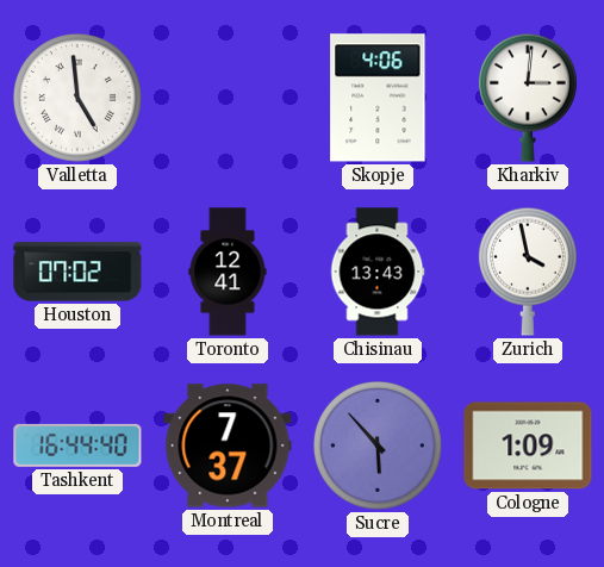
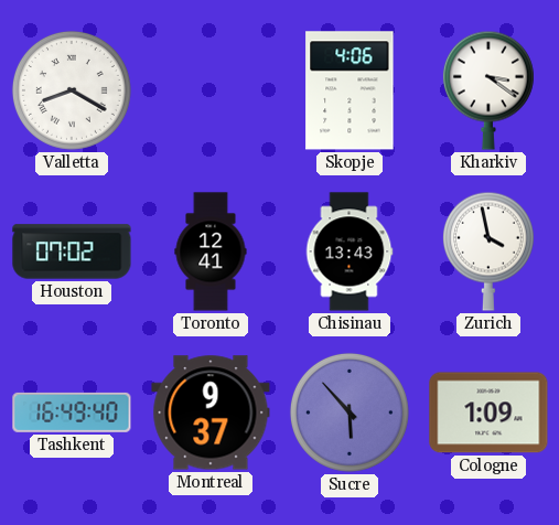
Valletta: 4:59 -> 8:20 (72, 90)
Kharkiv: 3:01 -> 3:21 (488, 90)
Tashkent: 16:44 -> 16:49 (72, 413)
Montreal: 7:37 -> 9:37 (211, 413)
